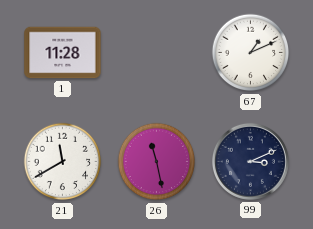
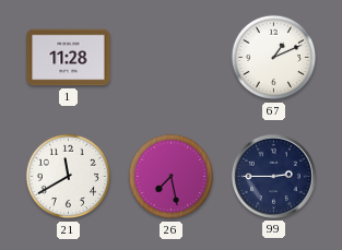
26: 11:28 -> 7:28 (172, 177)
99: 3:11 -> 2:45 (273, 176)
